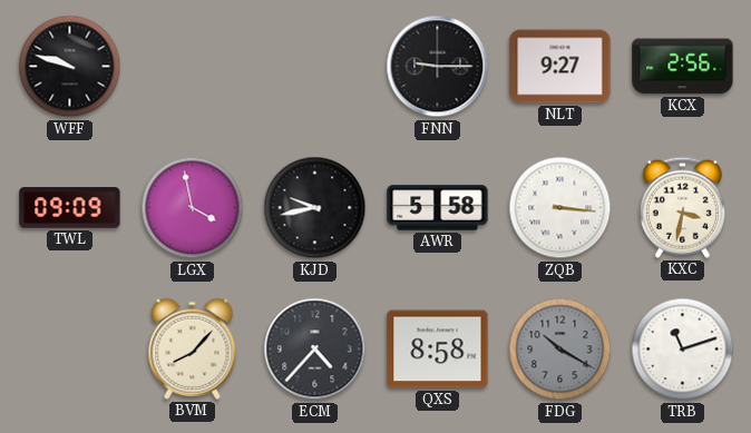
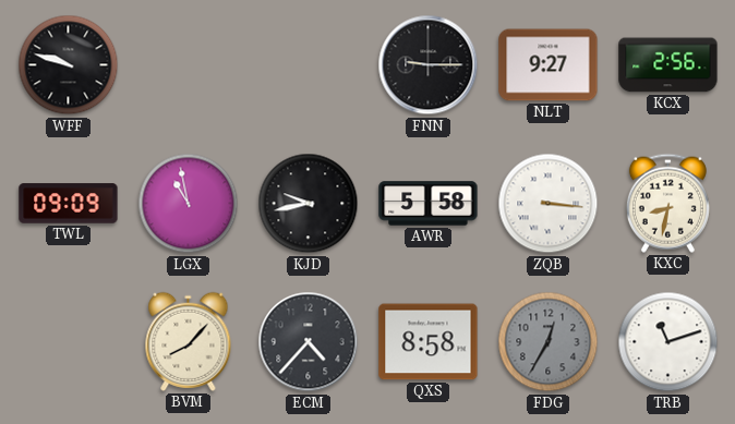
LGX: 3:58 -> 10:58 (189, 204)
KXC: 3:32 -> 8:32 (667, 203)
FDG: 10:20 -> 12:35 (549, 342)
